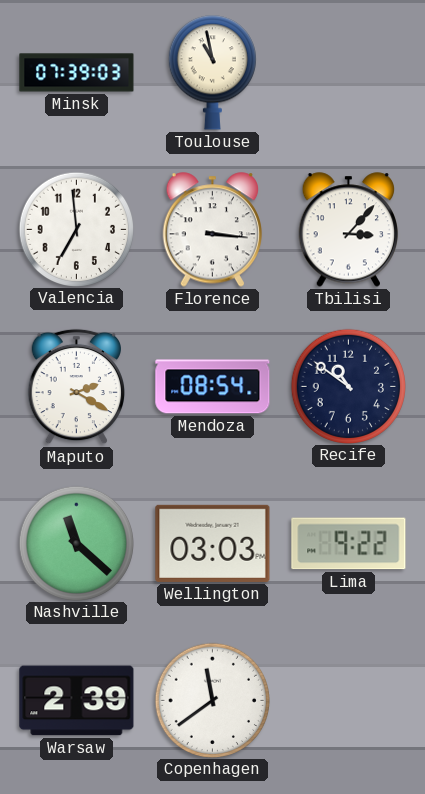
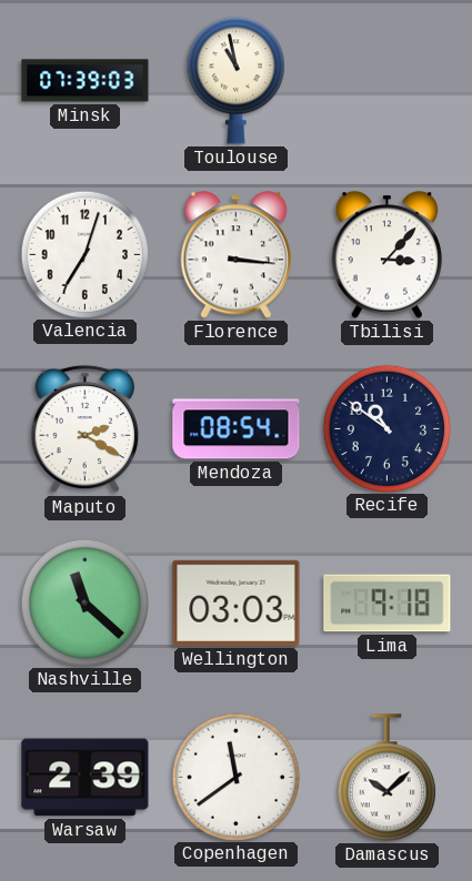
Valencia: 6:59 -> 7:03 (84, 254)
Lima: 9:22 -> 9:18 (388, 604)
Damascus: none -> 10:08 (386, 778)
